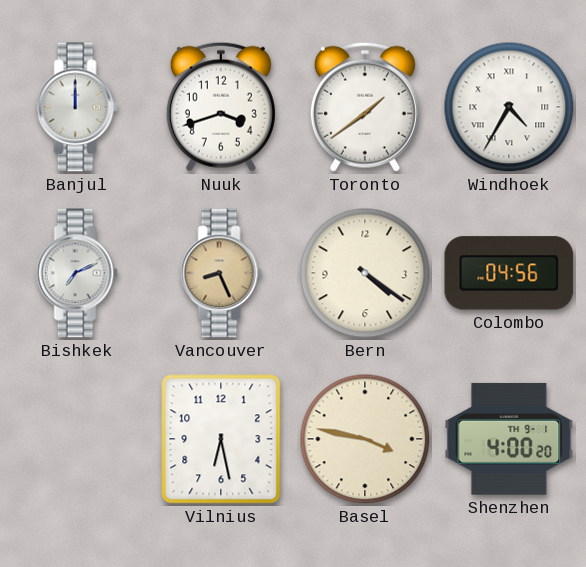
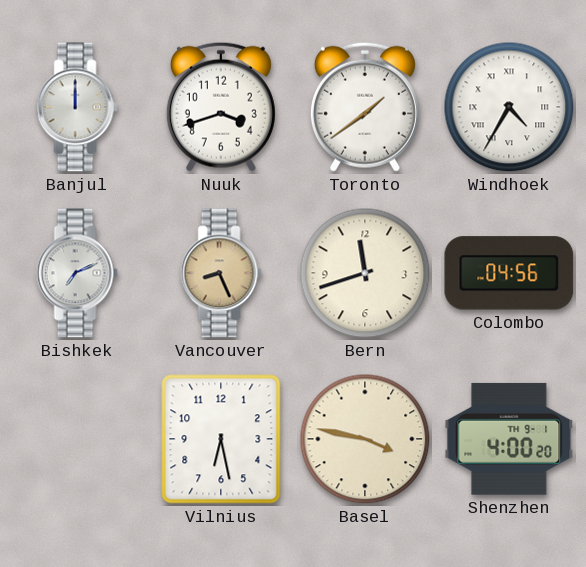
Bern: 4:21 -> 11:42 (365, 273)
